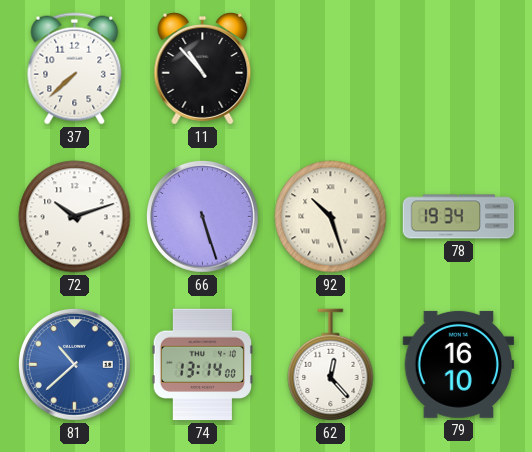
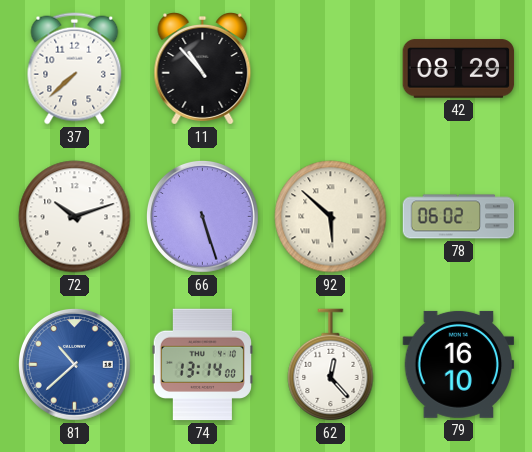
42: none -> 08:29 (459, 69)
92: 10:27 -> 5:52 (331, 217)
78: 19:34 -> 06:02 (459, 217)
